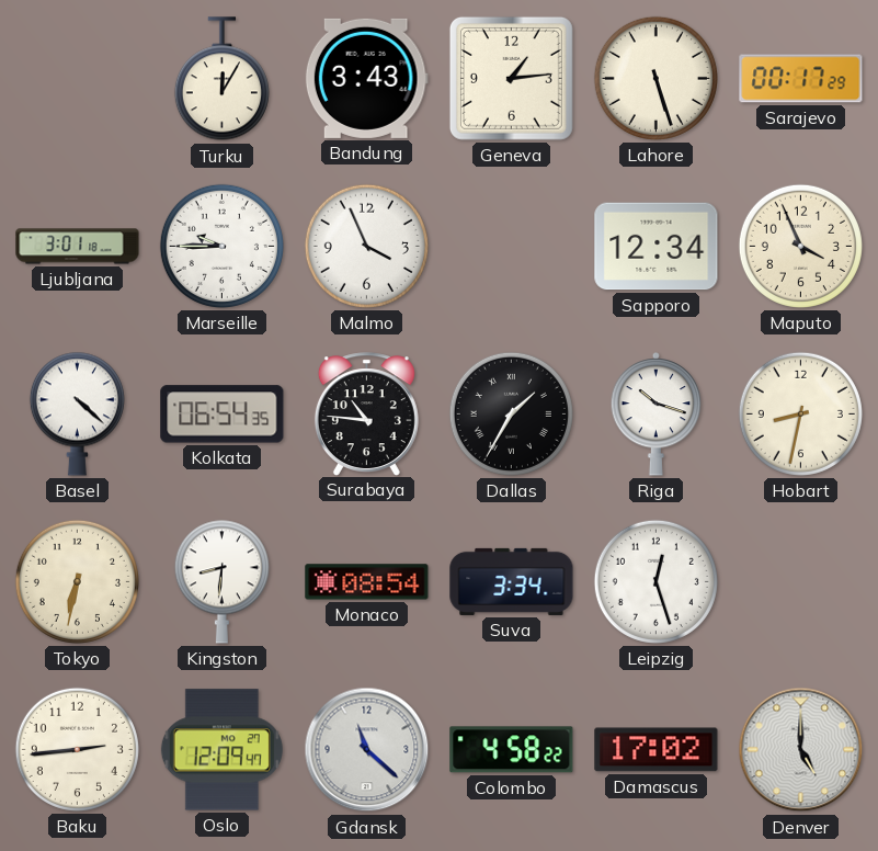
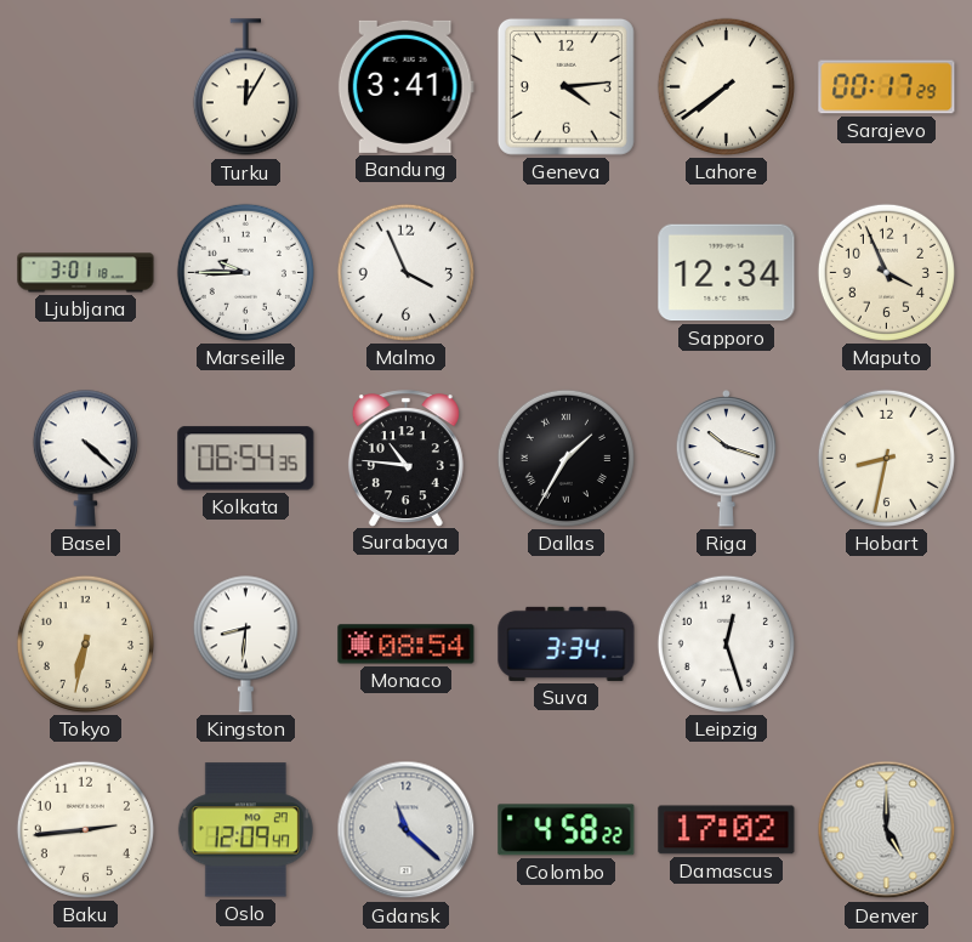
Bandung: 3:43 -> 3:41 (405, 86)
Geneva: 1:14 -> 4:14 (565, 86)
Lahore: 5:27 -> 7:39 (726, 86)
